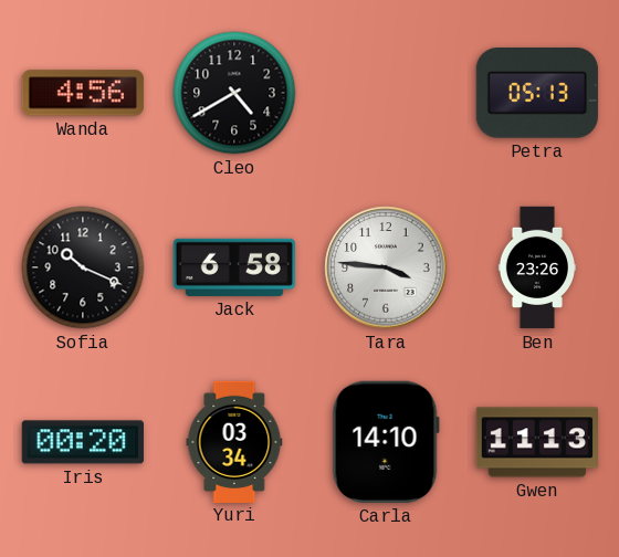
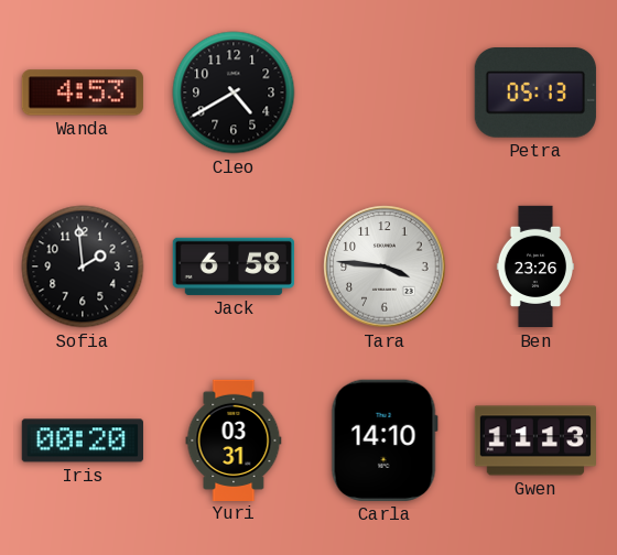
Wanda: 4:56 -> 4:53 (83, 92)
Sofia: 10:19 -> 1:59 (83, 266)
Yuri: 03:34 -> 03:31 (234, 439)
